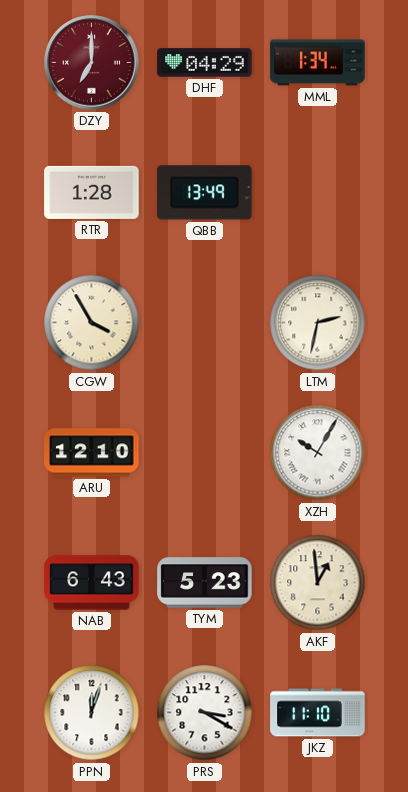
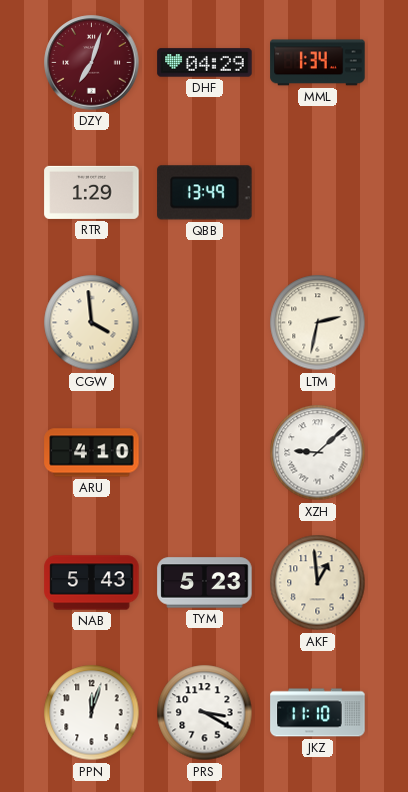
DZY: 7:00 -> 7:03 (92, 63)
RTR: 1:28 -> 1:29 (92, 192)
CGW: 3:55 -> 3:59 (92, 323)
ARU: 12:10 -> 4:10 (92, 453)
XZH: 10:05 -> 9:08 (318, 453)
NAB: 6:43 -> 5:43 (92, 583)
